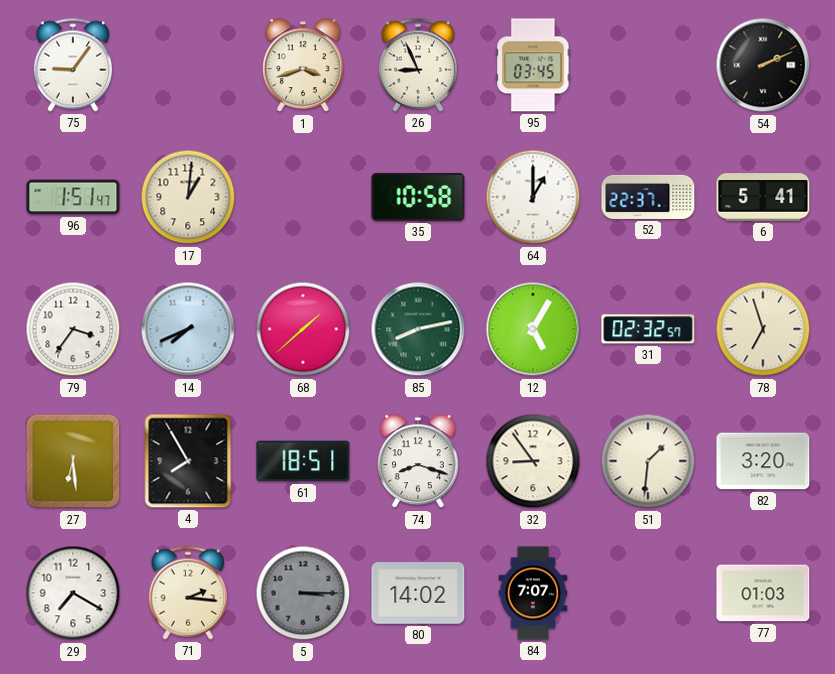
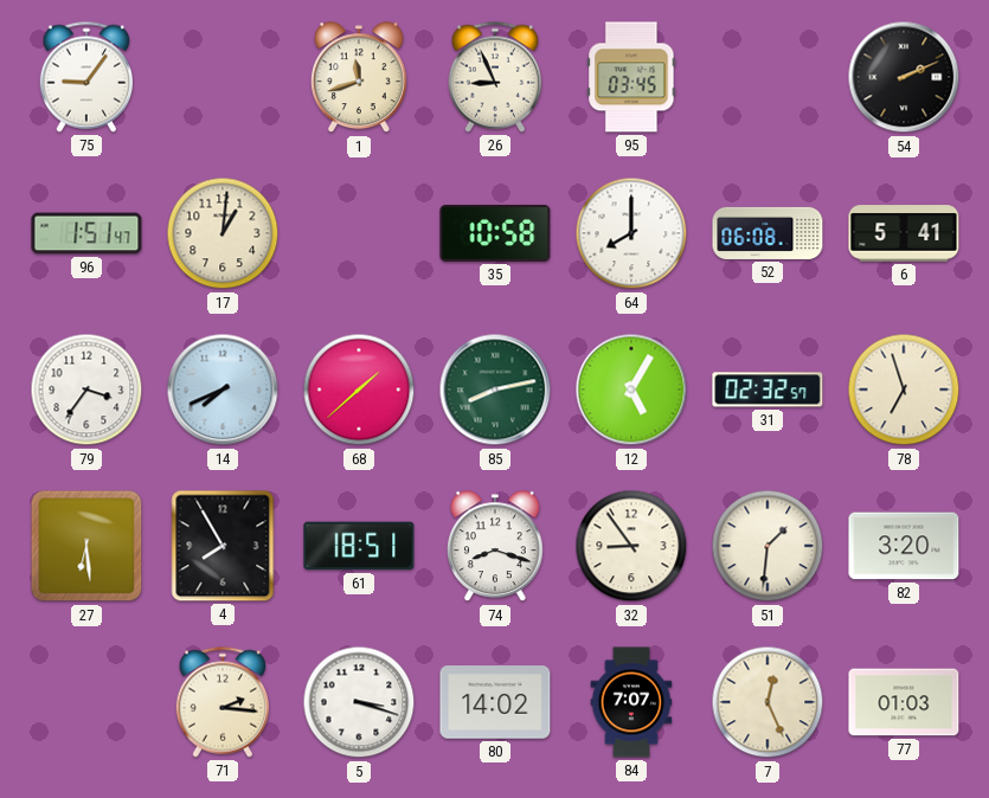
1: 3:42 -> 11:42 (360, 78)
64: 1:00 -> 8:00 (631, 233)
52: 22:37 -> 06:08 (768, 233)
29: 7:20 -> none (73, 593)
5: 3:15 -> 3:18 (359, 702)
5 dial: grey -> white (359, 702)
7: none -> 12:26 (768, 702)
